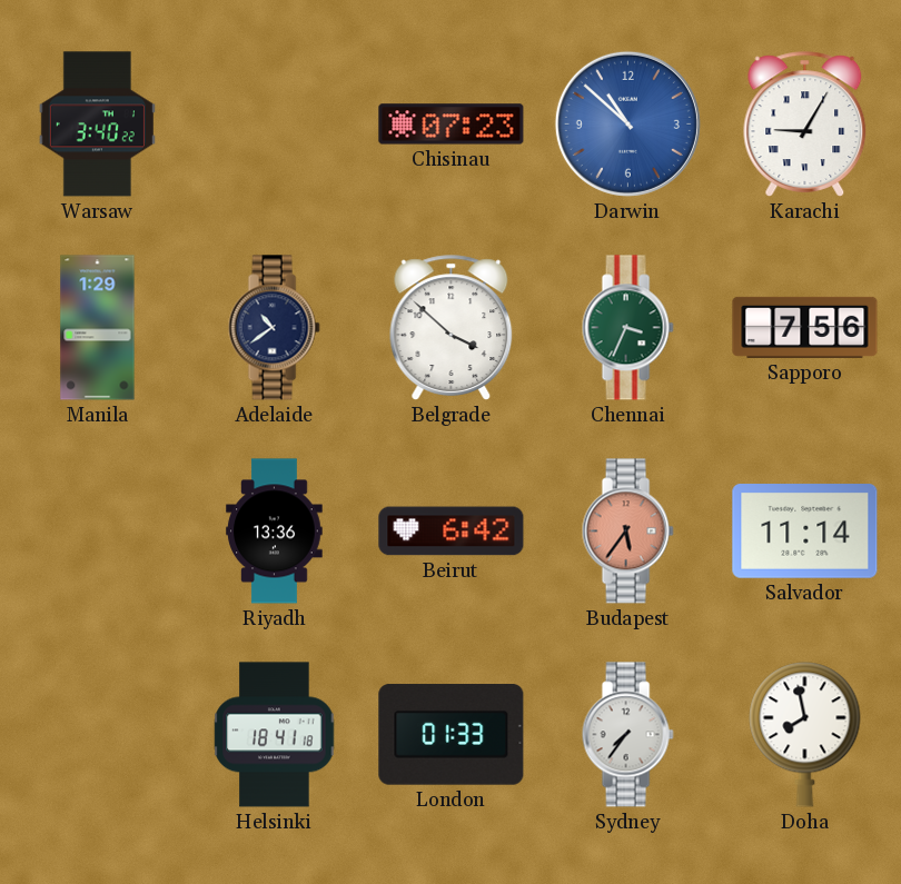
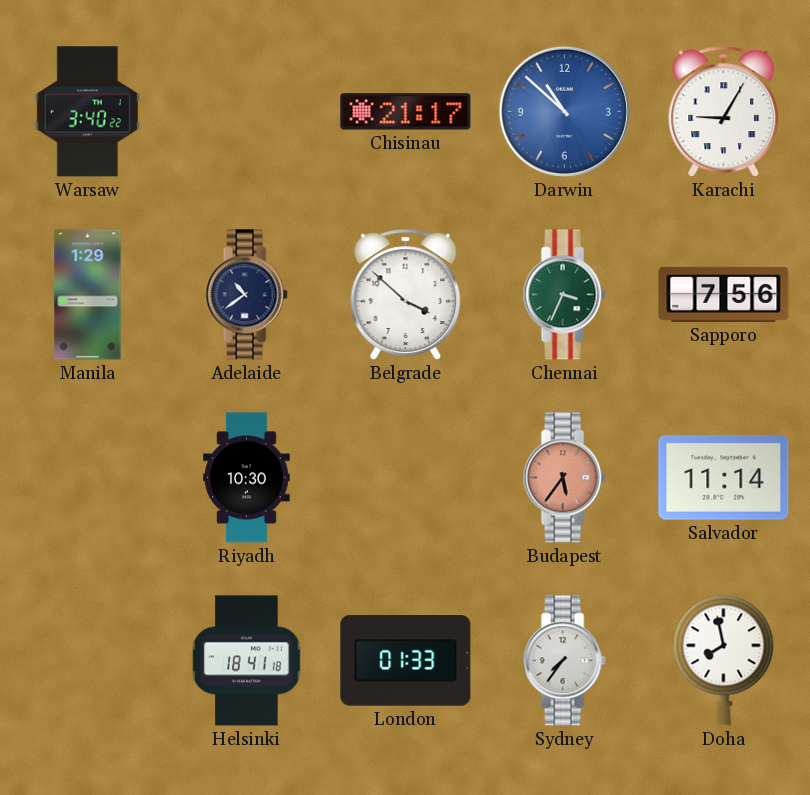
Chisinau: 07:23 -> 21:17 (406, 112)
Riyadh: 13:36 -> 10:30 (247, 478)
Beirut: 6:42 -> none (452, 532)
